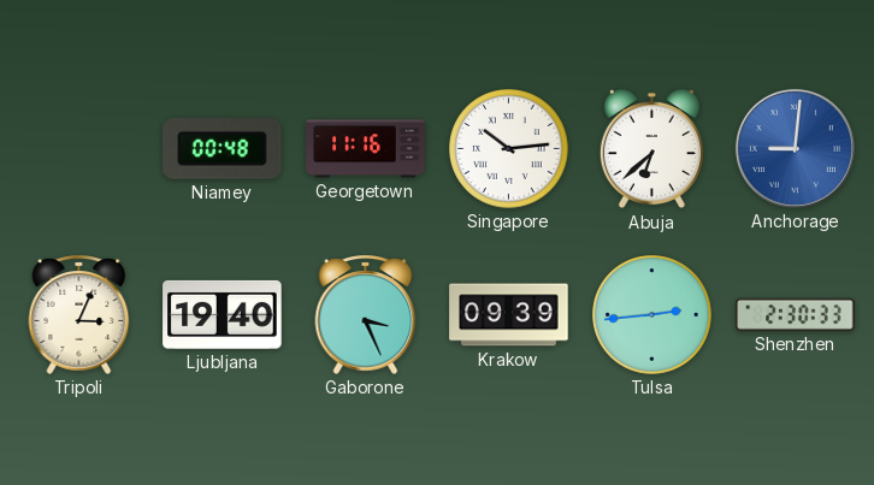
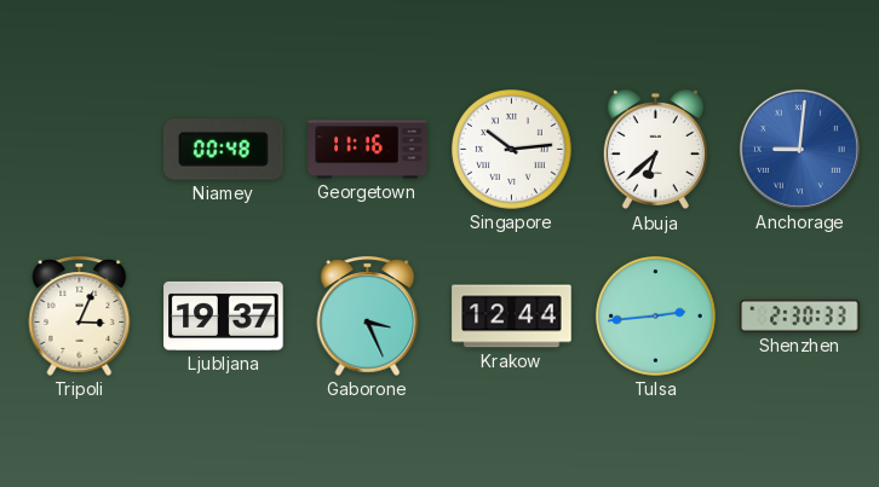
Ljubljana: 19:40 -> 19:37 (224, 315)
Krakow: 09:39 -> 12:44 (512, 317)
